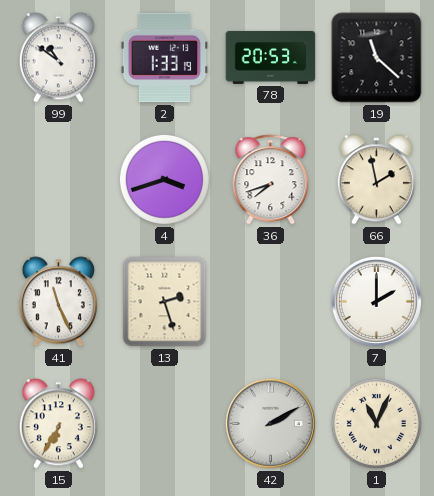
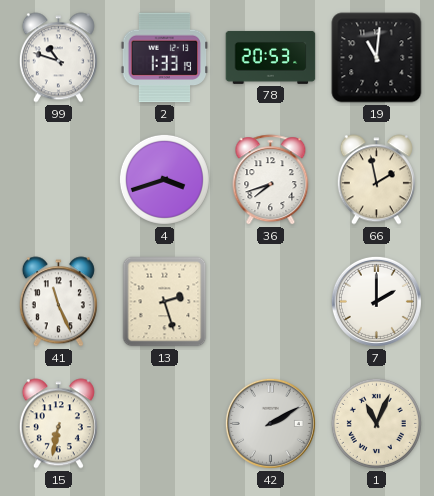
99: 10:51 -> 10:48 (58, 58)
19: 11:22 -> 11:01 (377, 58)
15: 6:35 -> 6:32 (58, 424)
